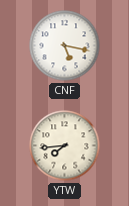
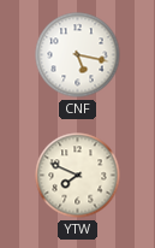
YTW: 7:44 -> 7:49 (78, 176)
